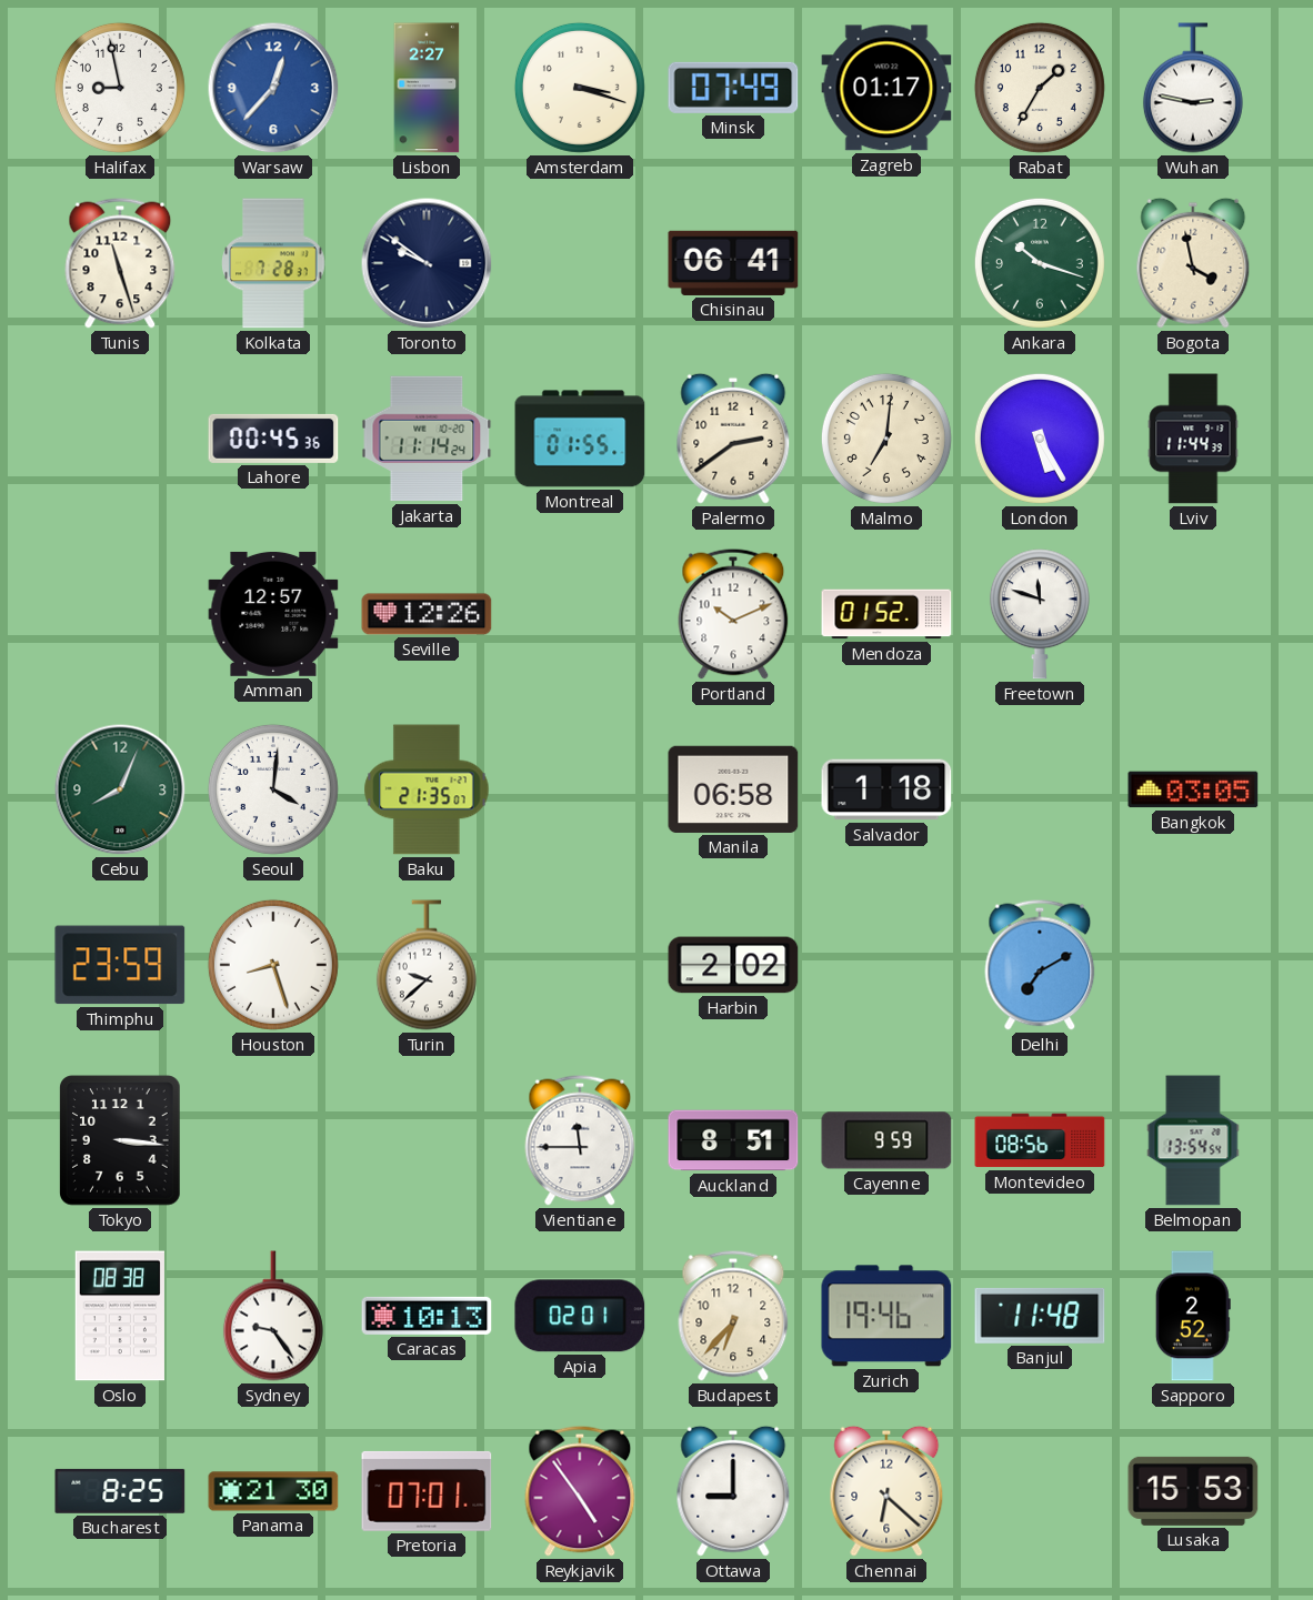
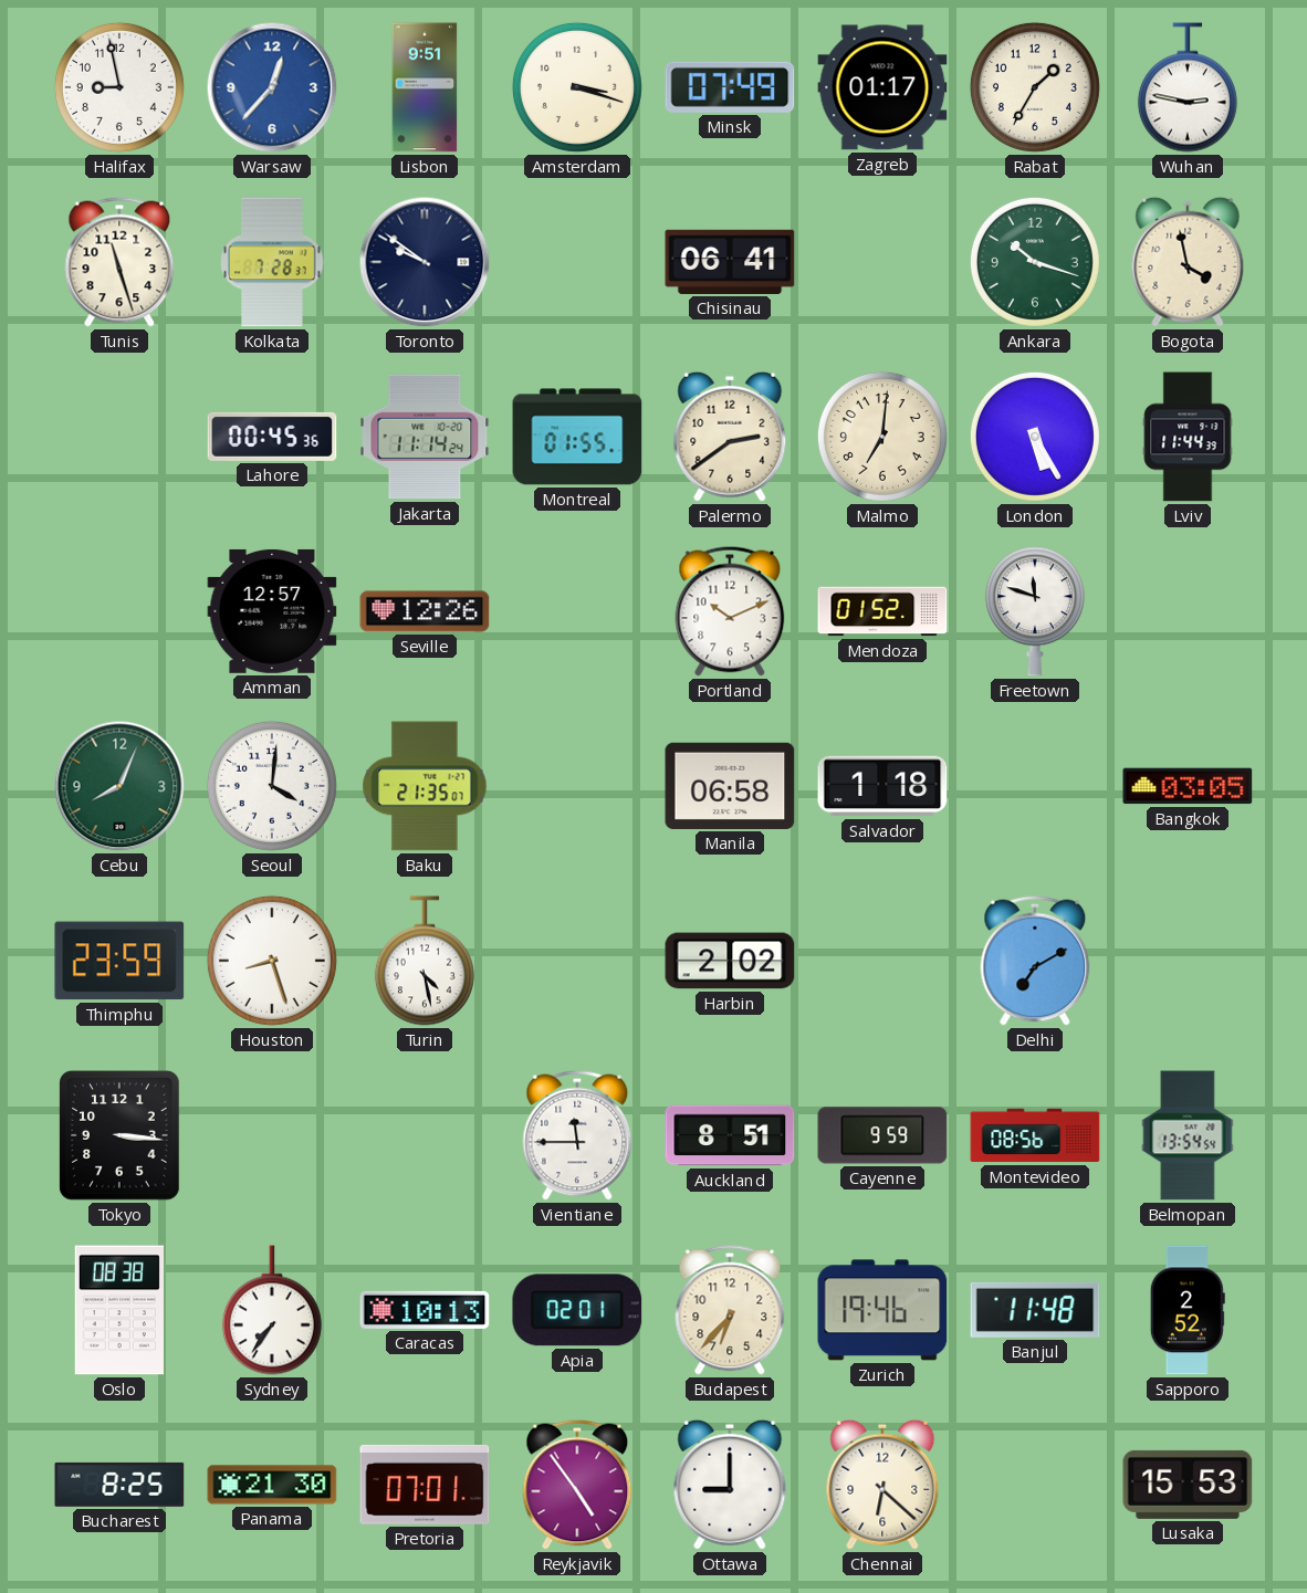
Lisbon: 2:27 -> 9:51 (425, 87)
Turin: 9:38 -> 4:28 (425, 961)
Sydney: 9:24 -> 7:36 (272, 1310)
